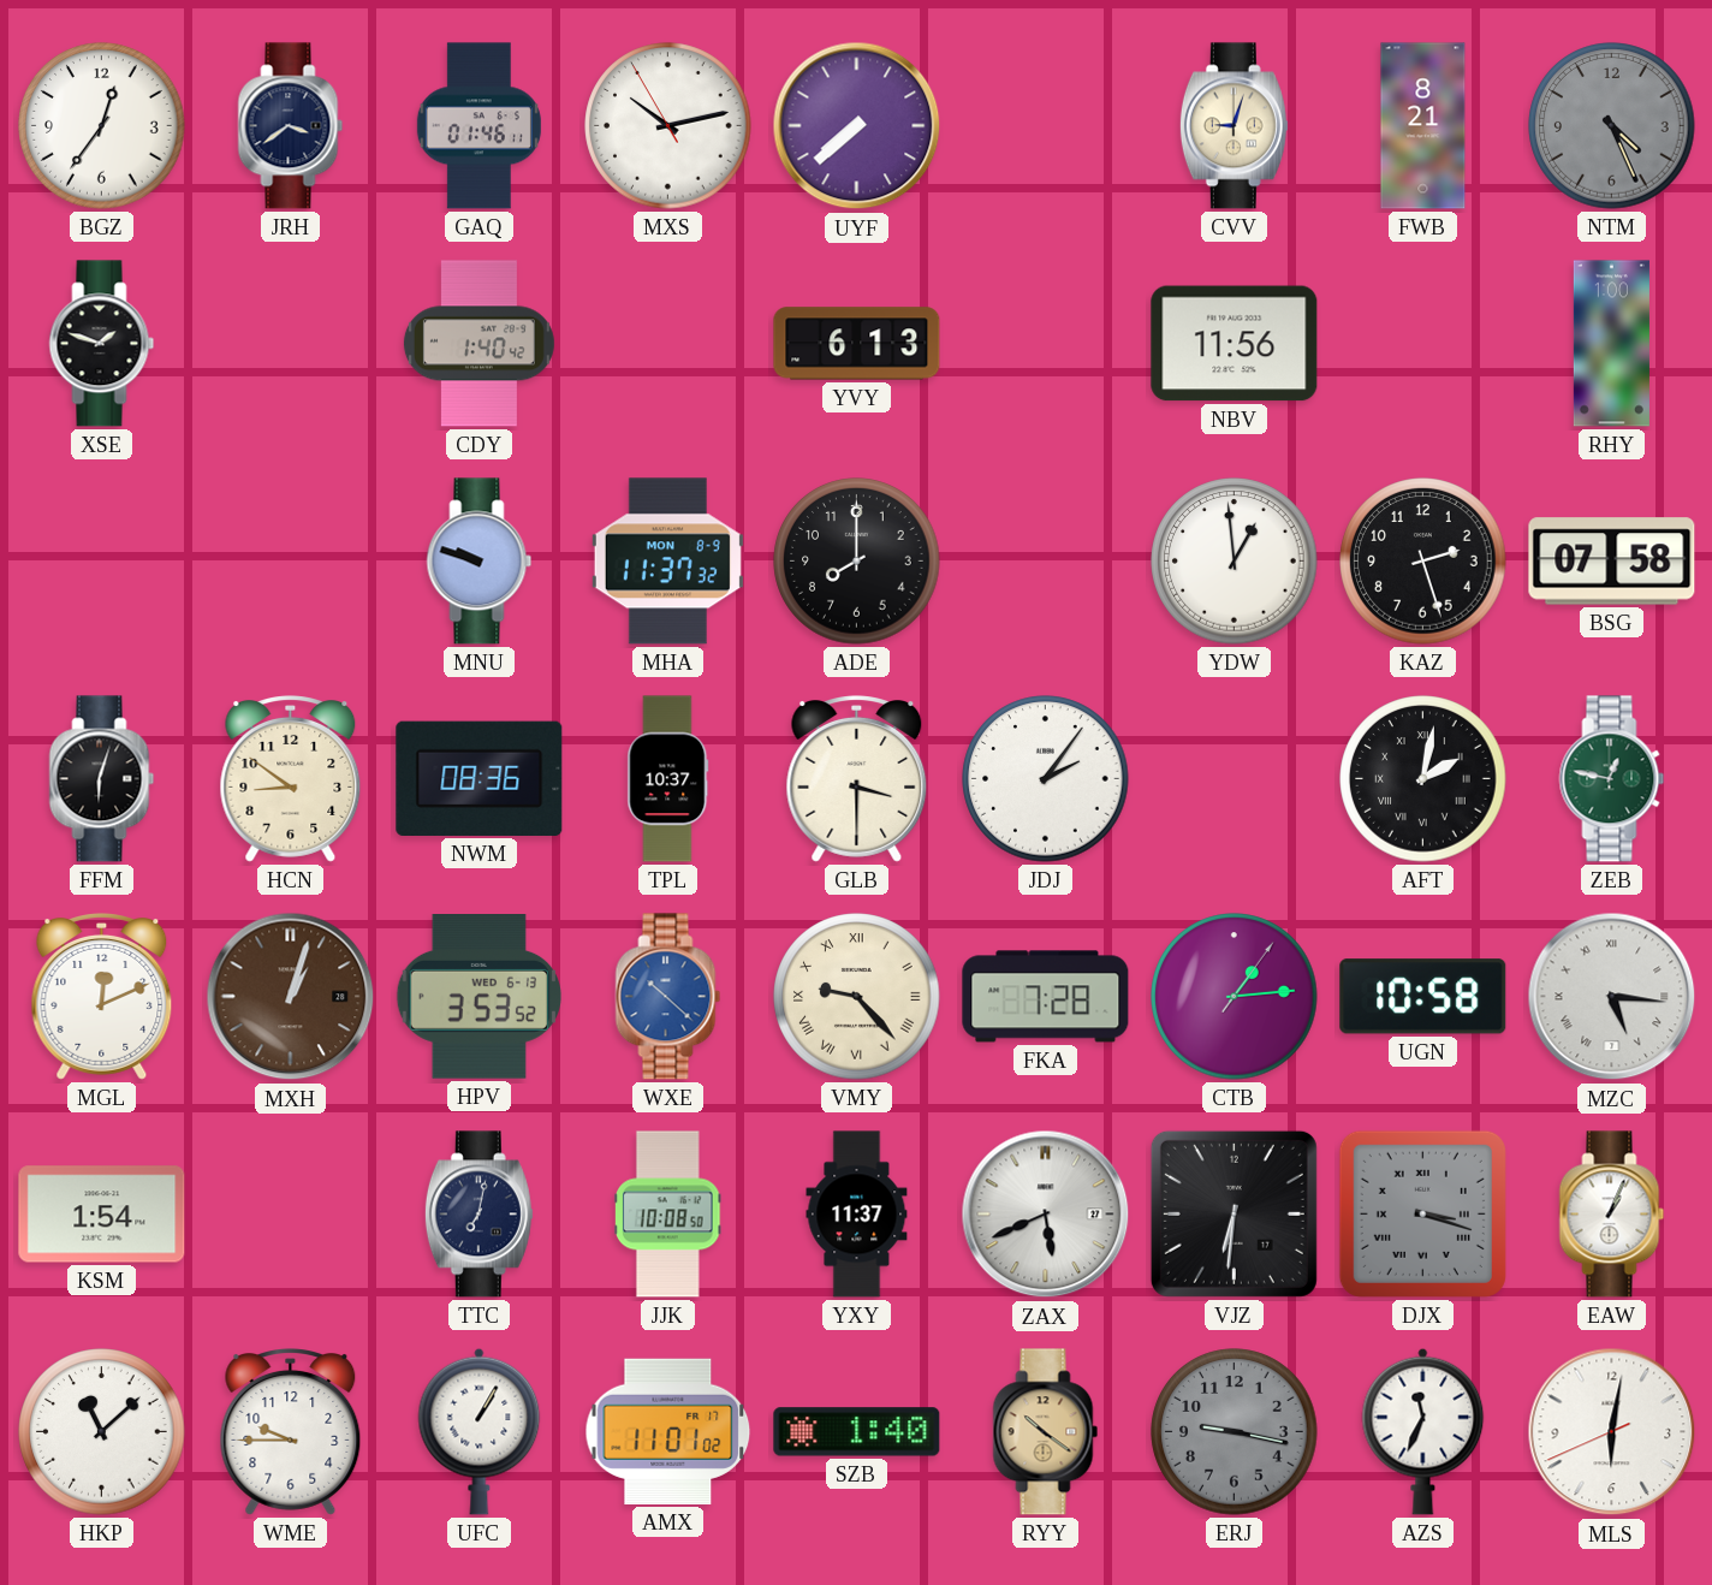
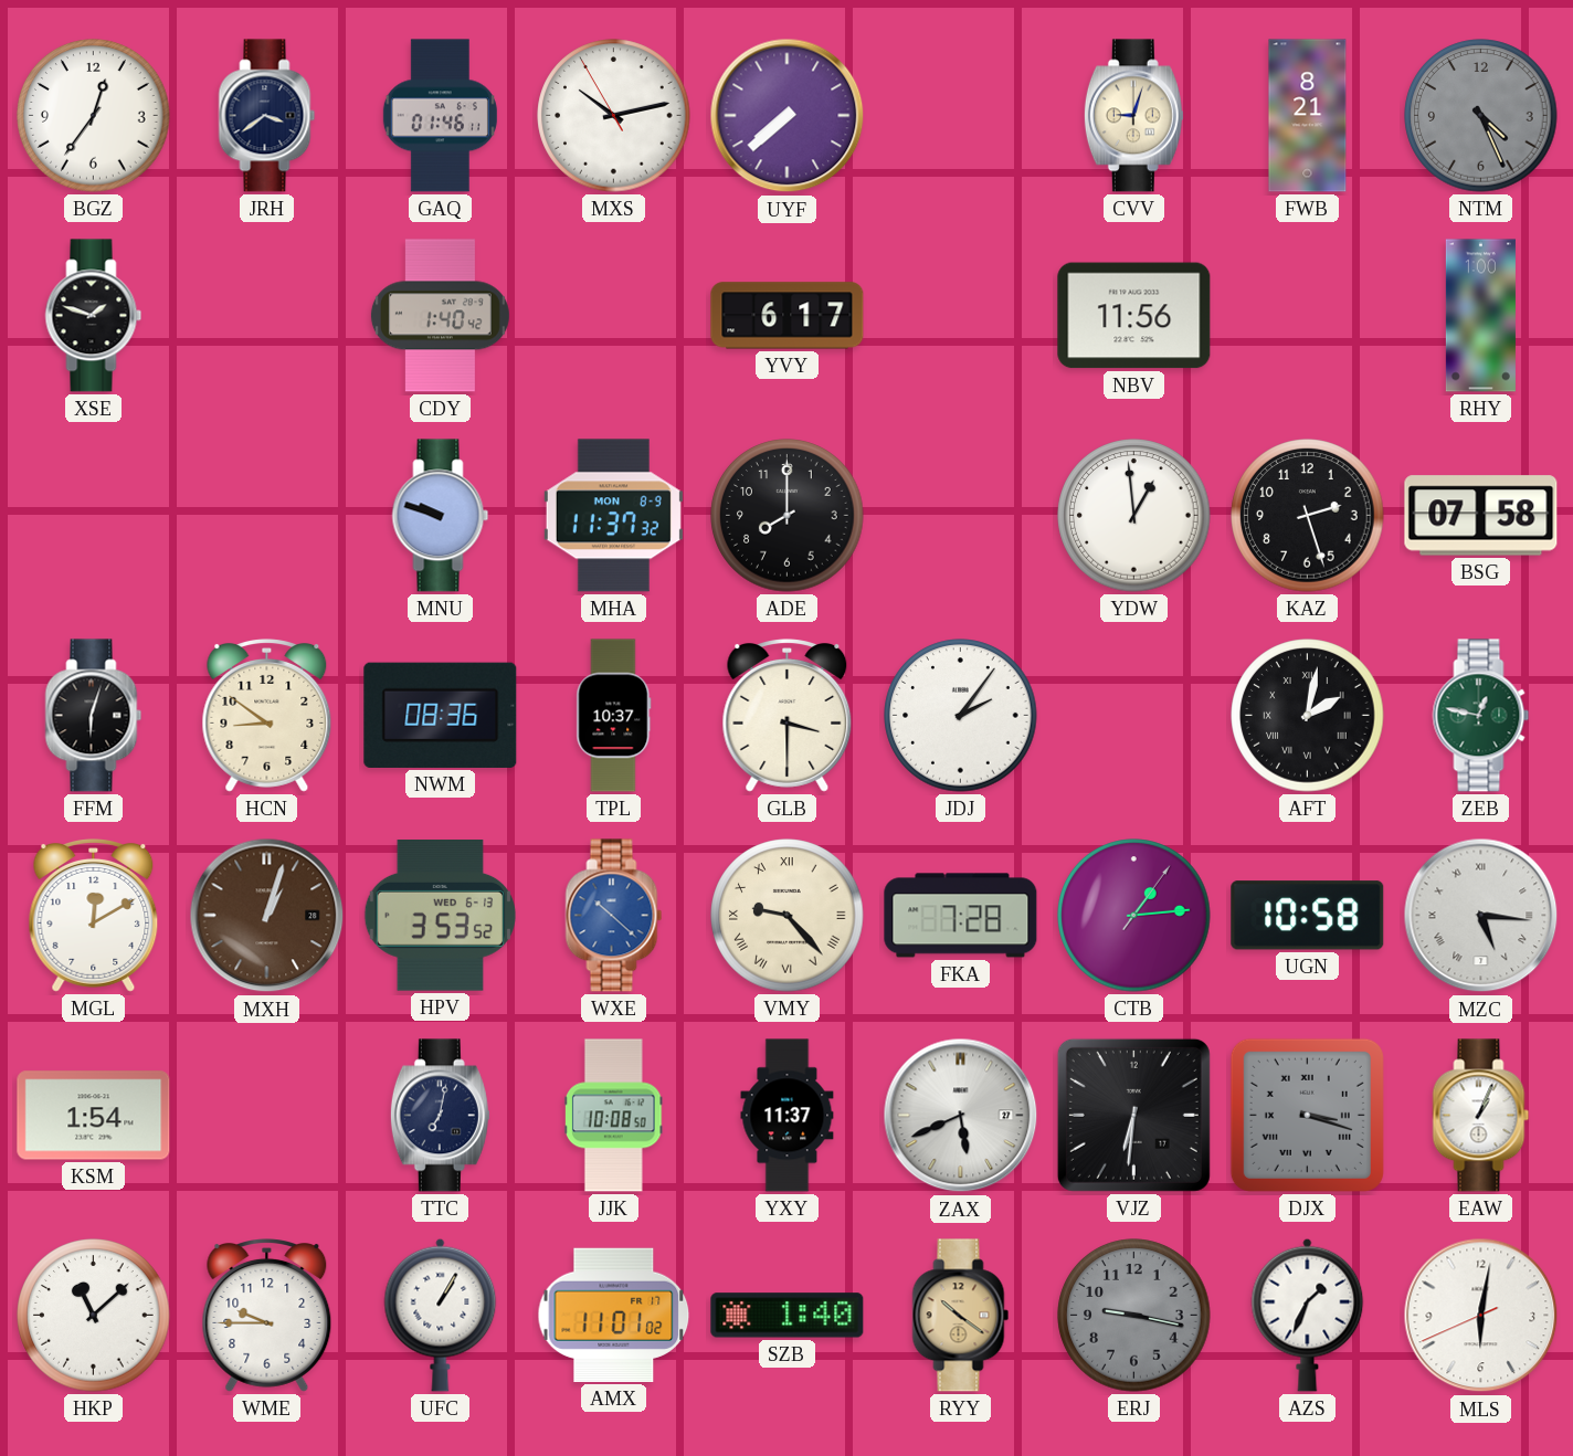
YVY: 6:13 -> 6:17 (788, 316)
MGL: 12:11 -> 12:10 (94, 916)
AZS: 11:34 -> 1:34 (1308, 1315)
